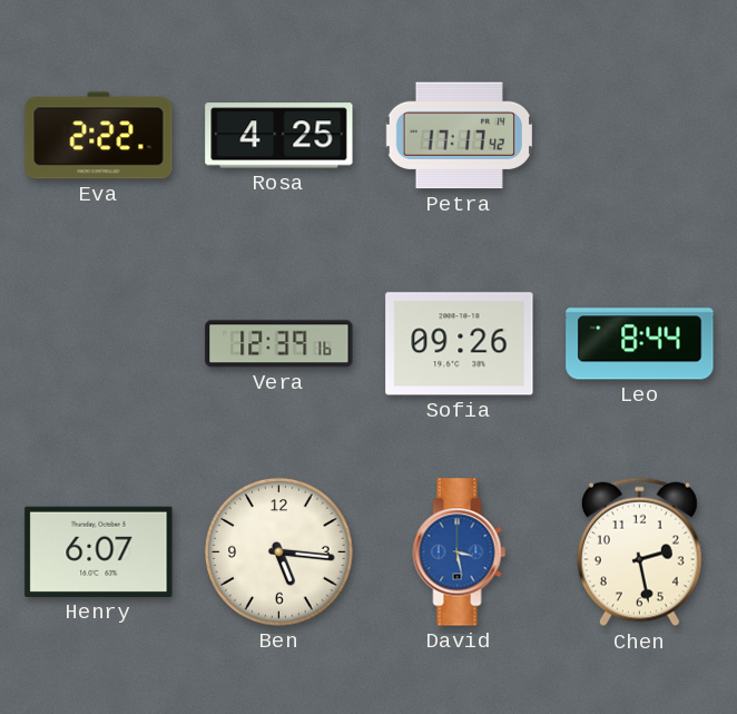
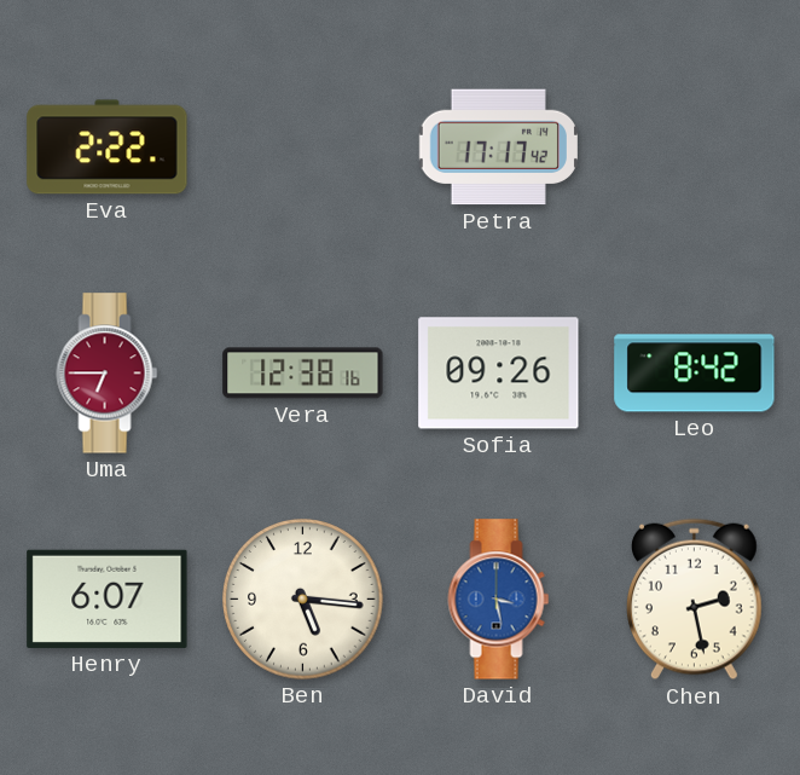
Rosa: 4:25 -> none (279, 136)
Uma: none -> 6:45 (108, 374)
Vera: 12:39 -> 12:38 (303, 374)
Leo: 8:44 -> 8:42 (695, 374)
